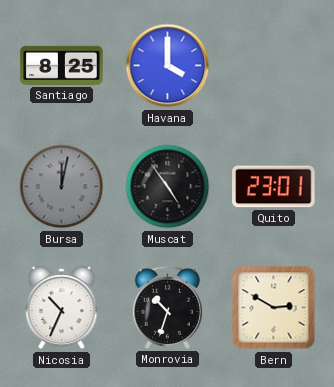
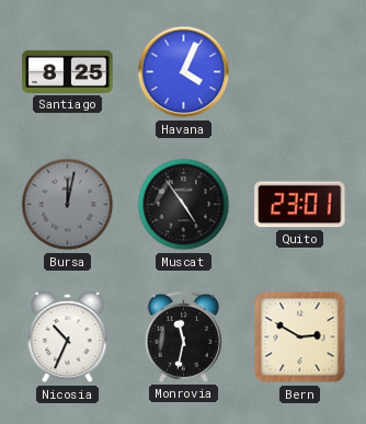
Havana: 4:00 -> 4:04 (184, 72)
Monrovia: 10:33 -> 11:32 (183, 336)
